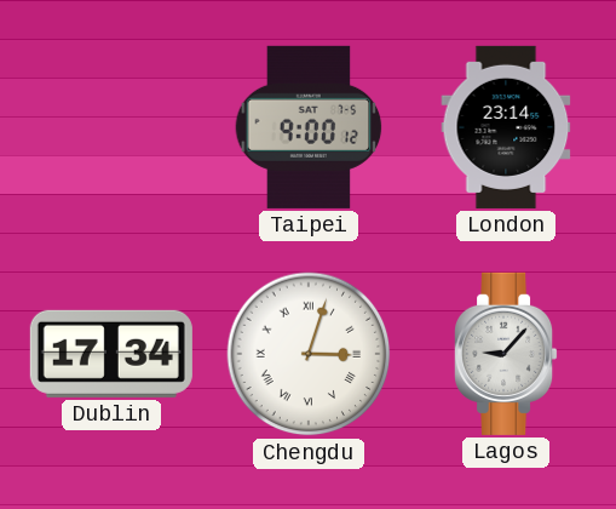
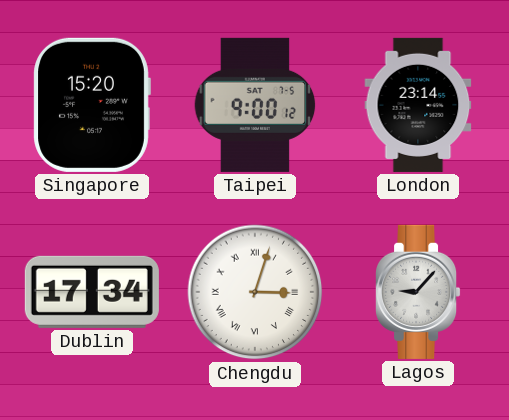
Singapore: none -> 15:20 (92, 105)
